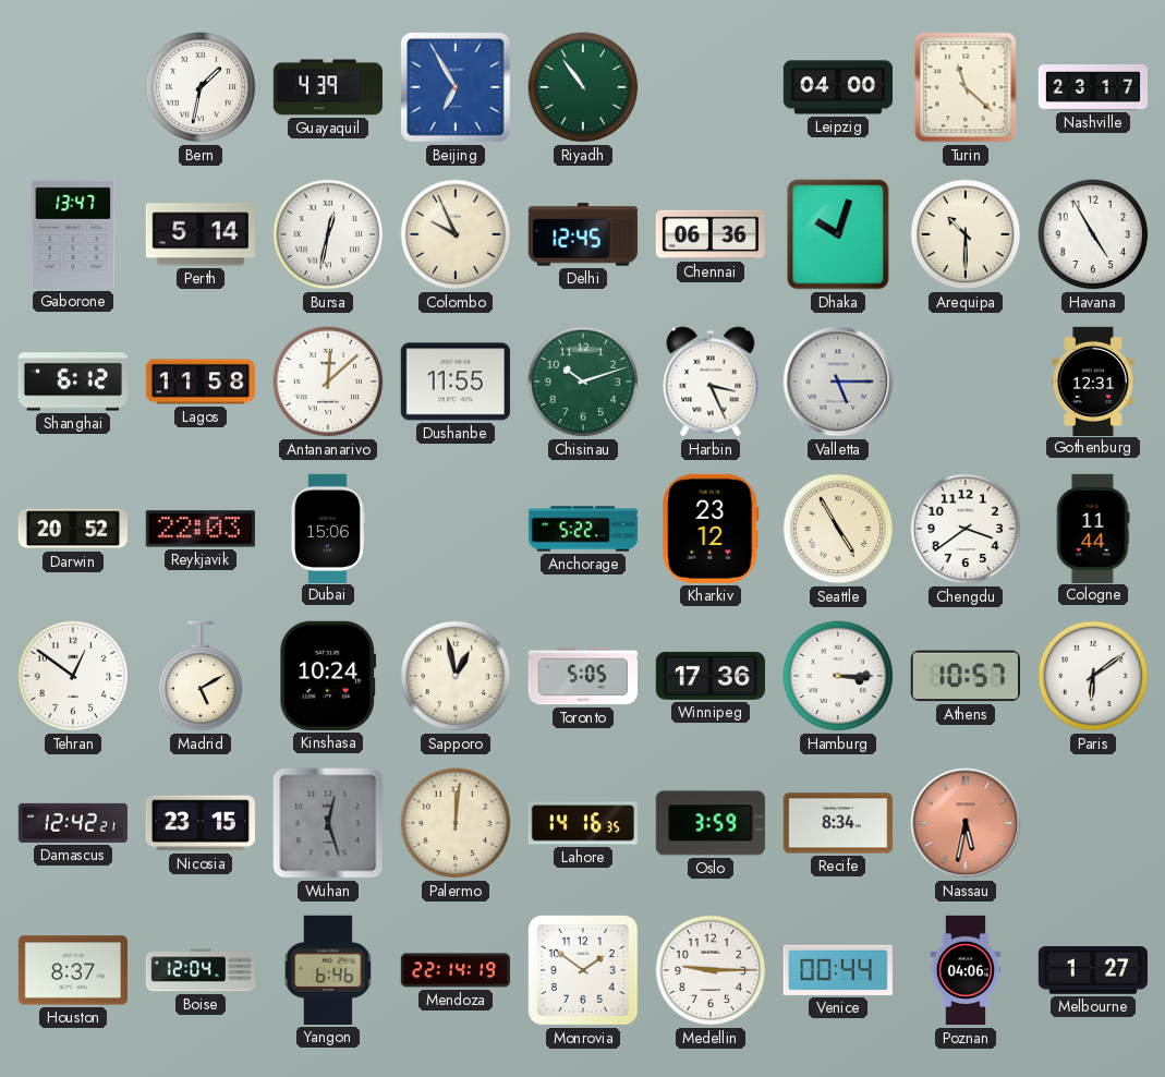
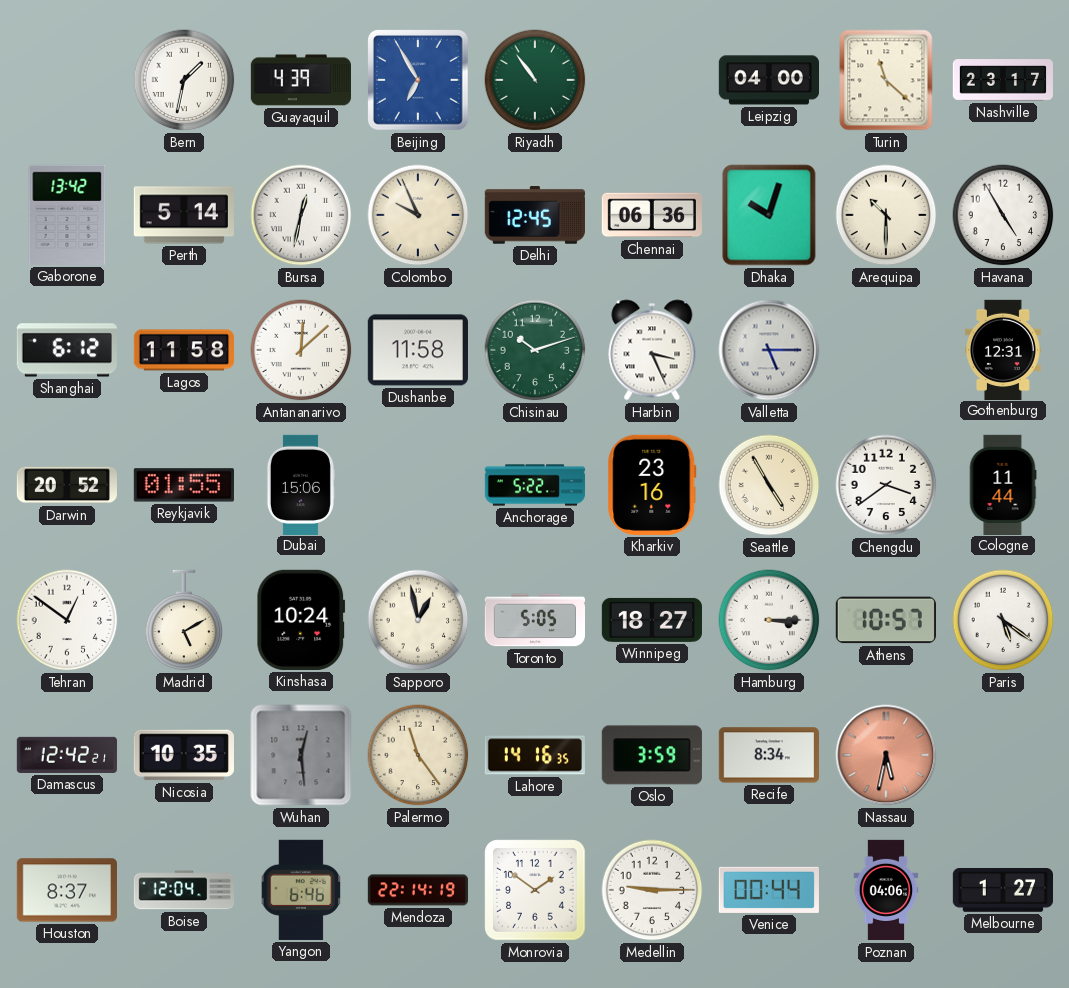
Gaborone: 13:47 -> 13:42 (67, 215)
Dushanbe: 11:55 -> 11:58 (418, 350)
Reykjavik: 22:03 -> 01:55 (184, 485)
Kharkiv: 23:12 -> 23:16 (652, 485)
Winnipeg: 17:36 -> 18:27 (651, 620)
Paris: 6:09 -> 5:21 (1003, 620)
Nicosia: 23:15 -> 10:35 (184, 755)
Wuhan: 12:27 -> 12:29 (301, 755)
Palermo: 12:01 -> 11:24 (418, 755)
